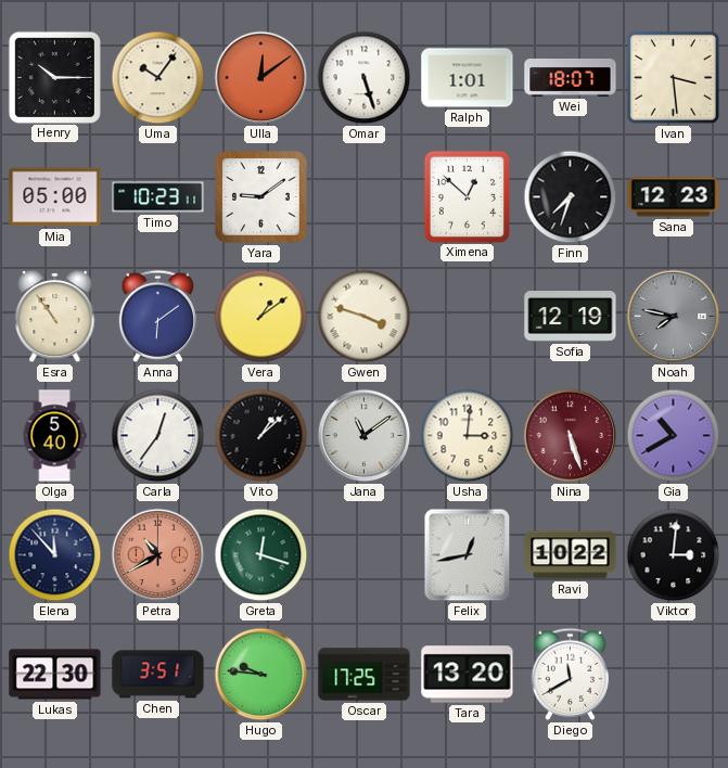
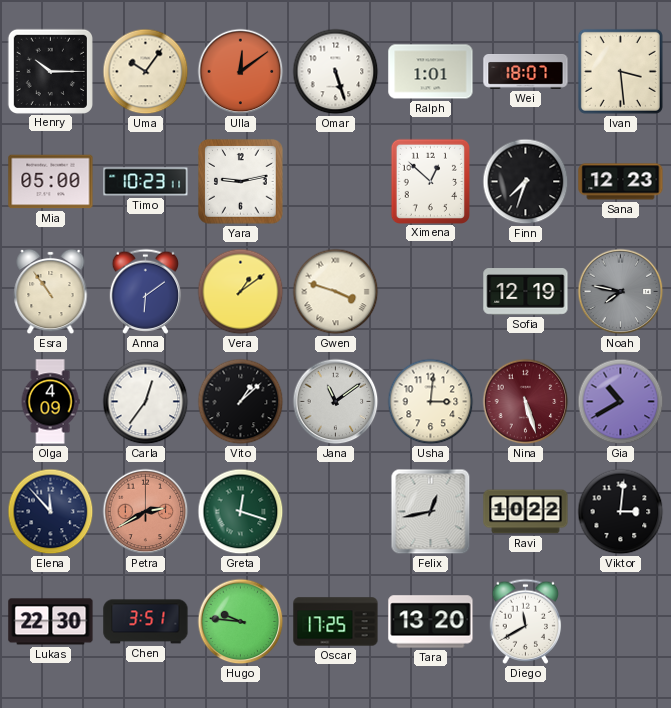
Yara: 9:09 -> 9:13 (241, 182)
Olga: 5:40 -> 4:09 (50, 402)
Petra: 10:40 -> 2:40 (146, 512)
